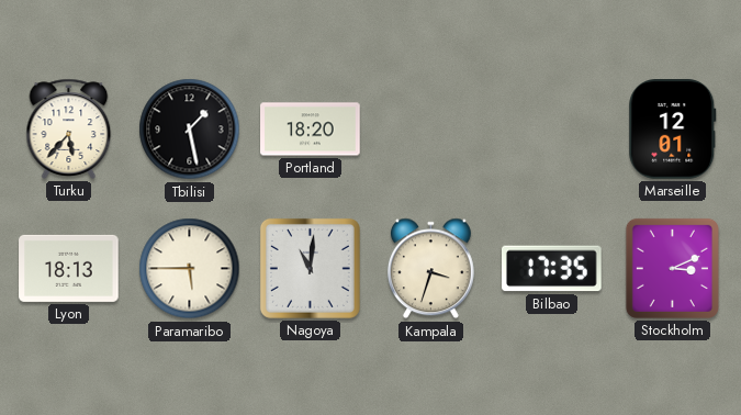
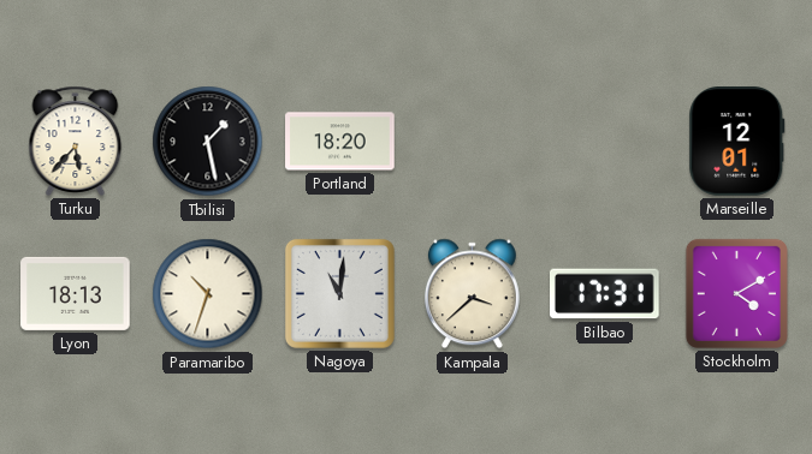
Paramaribo: 5:45 -> 10:33 (208, 294)
Kampala: 3:33 -> 3:38 (472, 294)
Bilbao: 17:35 -> 17:31 (605, 294)
Stockholm: 3:11 -> 4:10 (736, 293)
